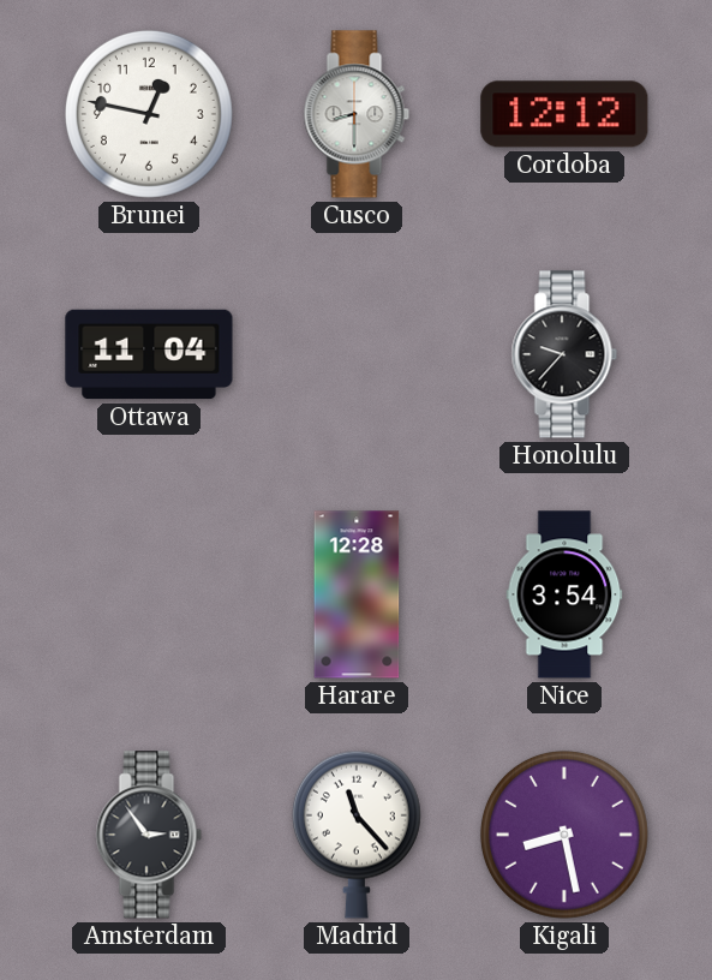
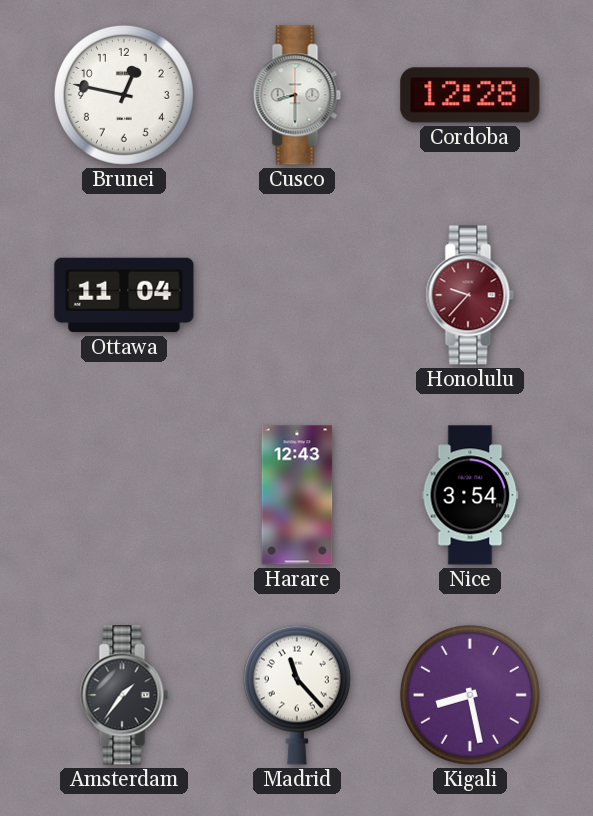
Cordoba: 12:12 -> 12:28 (470, 95)
Honolulu dial: black -> burgundy (470, 295)
Harare: 12:28 -> 12:43 (297, 495)
Amsterdam: 2:54 -> 1:36 (124, 695)
